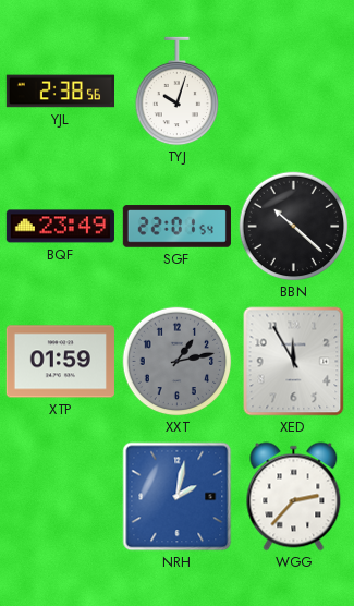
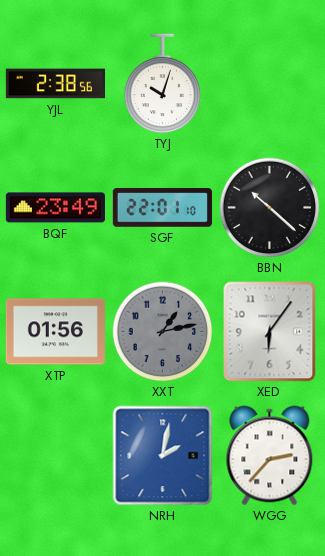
SGF: 22:01:54 -> 22:01:10 (162, 208)
XTP: 01:59 -> 01:56 (55, 332)
XED: 11:55 -> 6:06 (270, 332)
